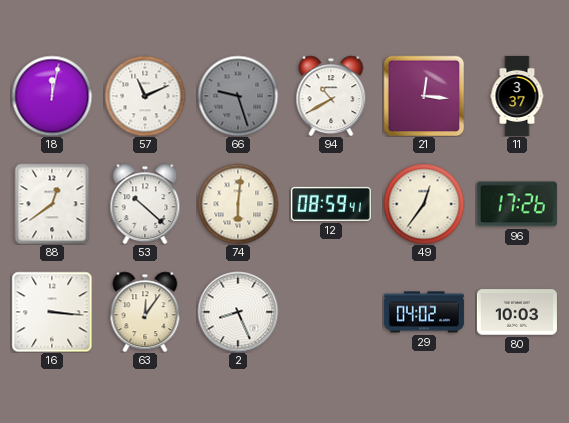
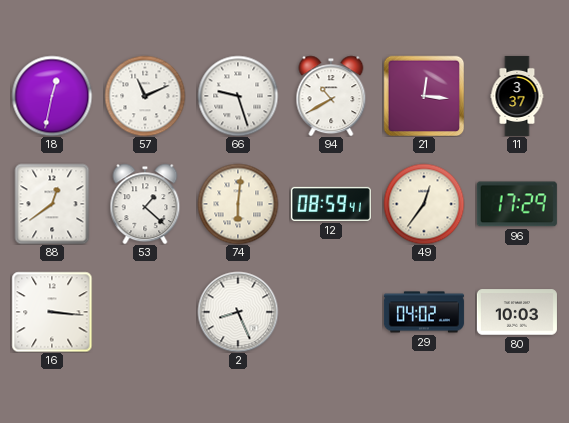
18: 12:02 -> 12:32 (52, 96)
66 dial: grey -> white (238, 96)
53: 10:22 -> 1:22 (145, 204)
96: 17:26 -> 17:29 (517, 204)
63: 12:06 -> none (145, 312)
